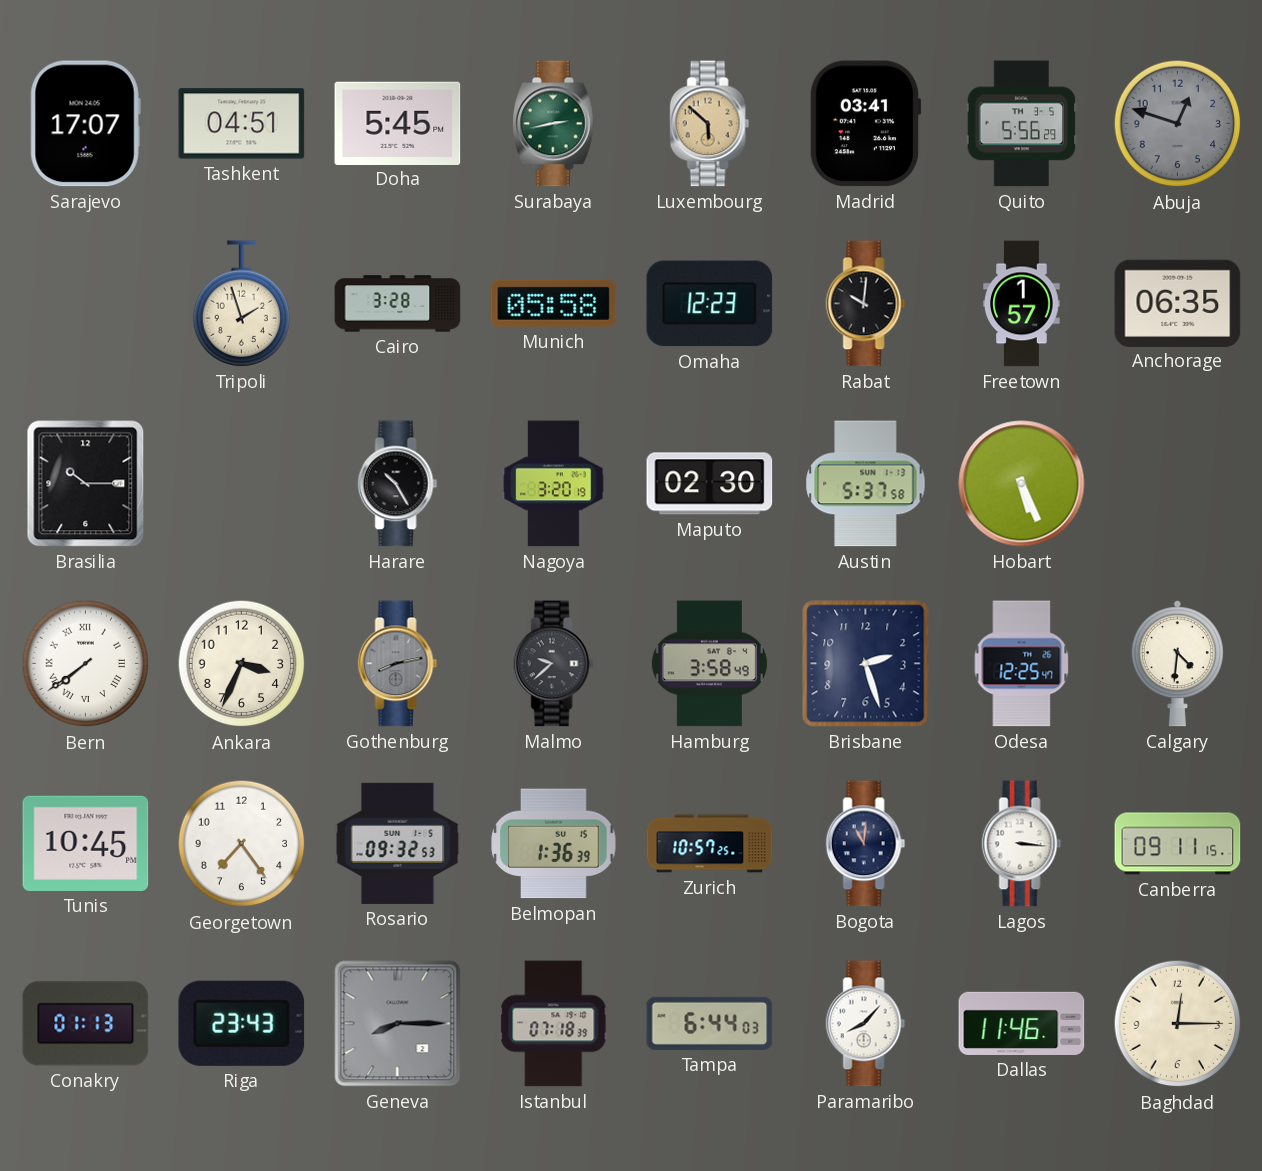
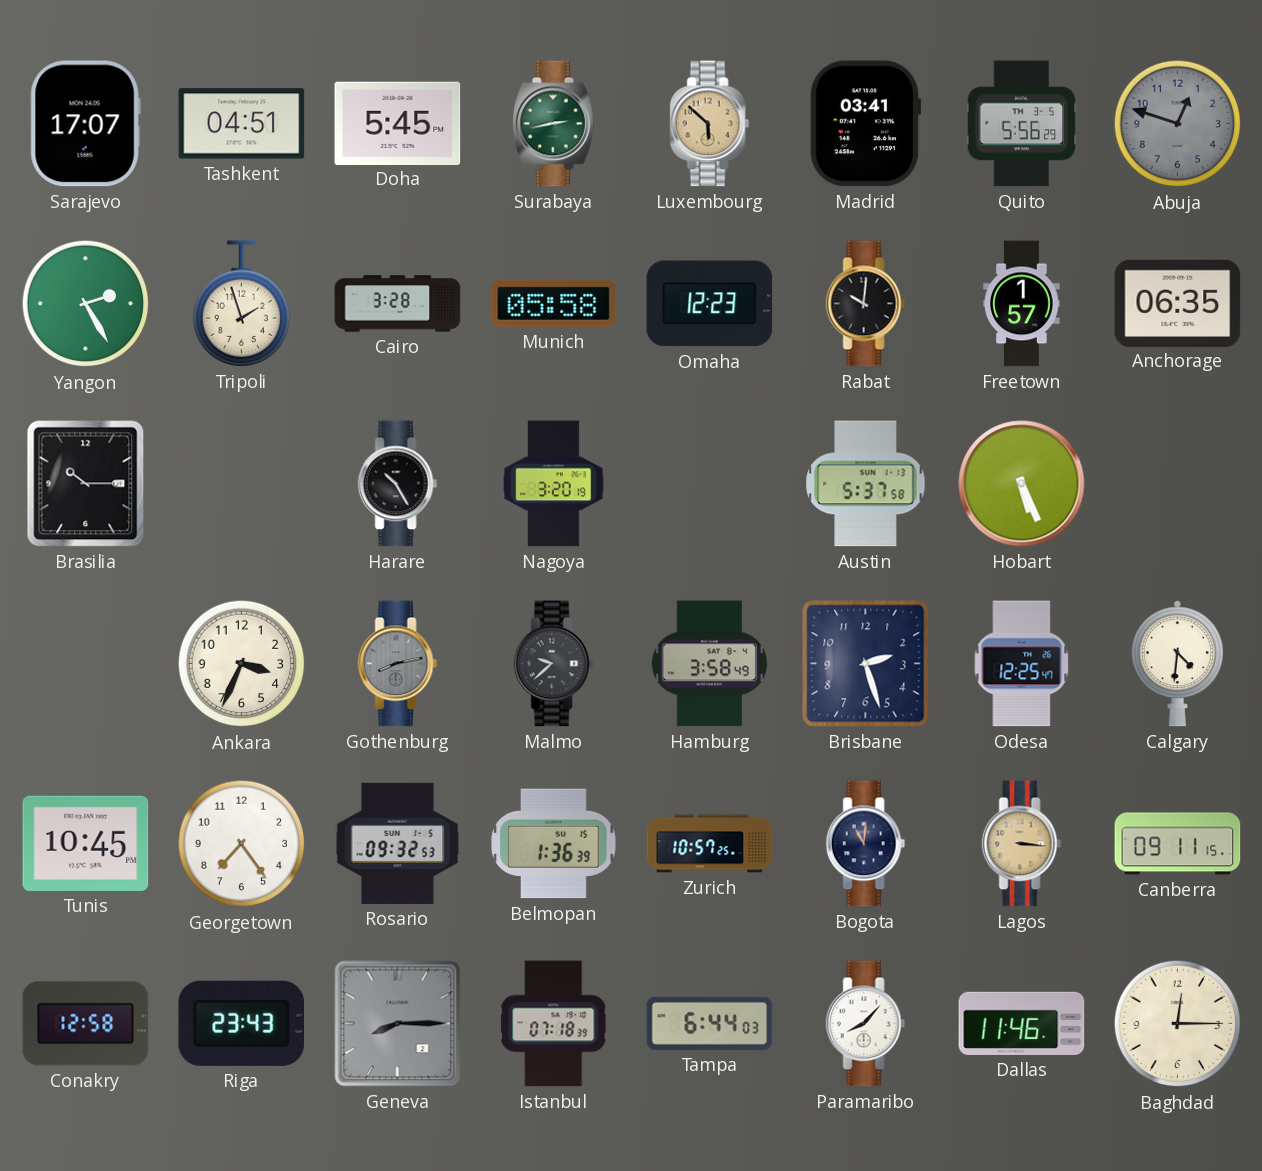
Yangon: none -> 2:25 (86, 304)
Maputo: 02:30 -> none (710, 484)
Bern: 7:39 -> none (86, 664)
Lagos dial: white -> champagne (1022, 844)
Conakry: 01:13 -> 12:58 (86, 1024)
